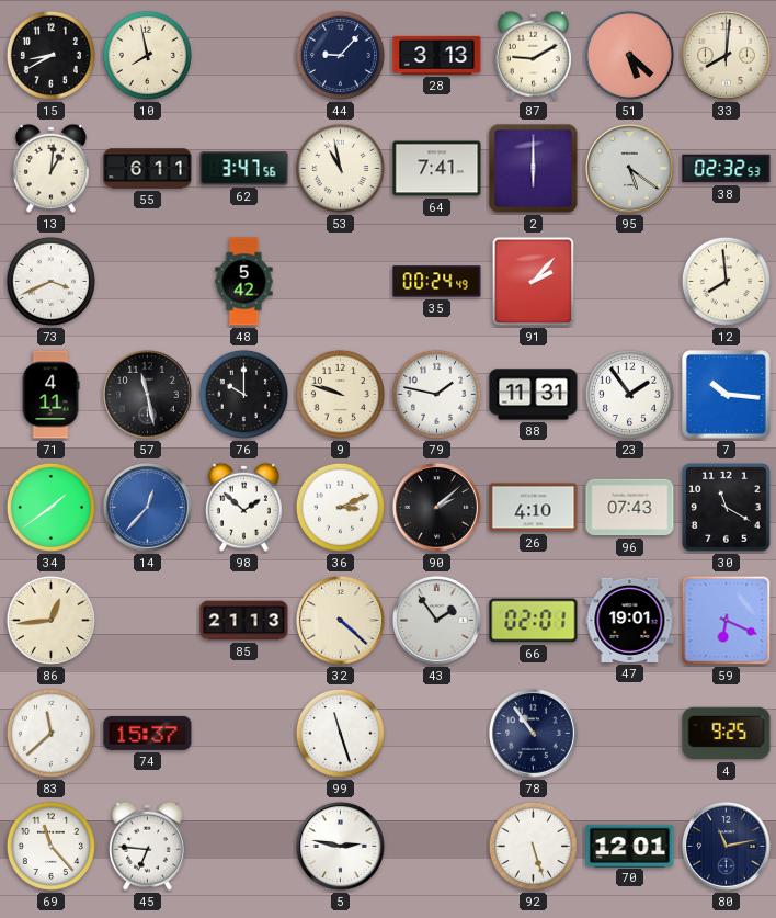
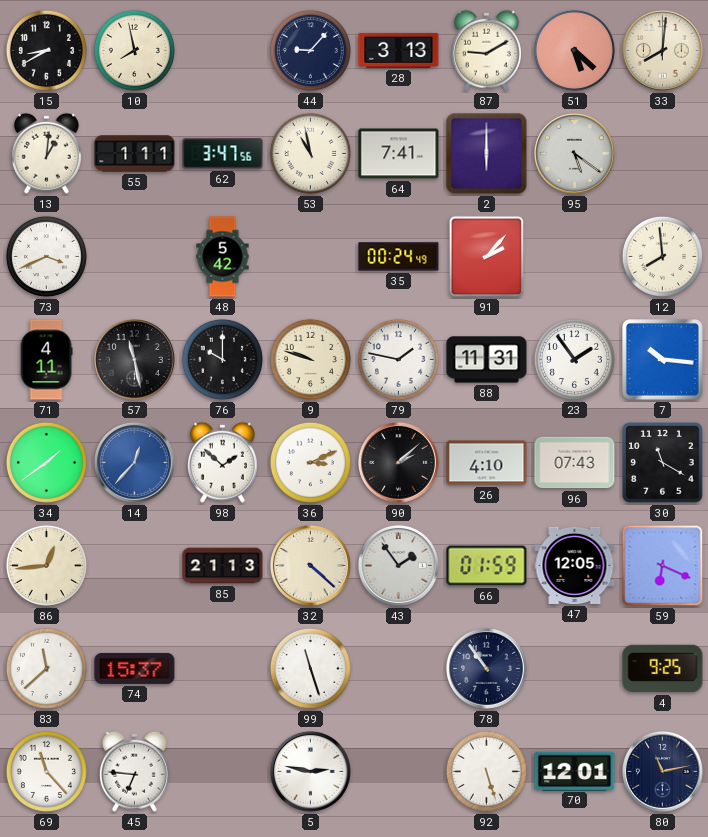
55: 6:11 -> 1:11 (135, 154)
38: 02:32 -> none (727, 169)
66: 02:01 -> 01:59 (487, 566)
47: 19:01 -> 12:05 (575, 565)
